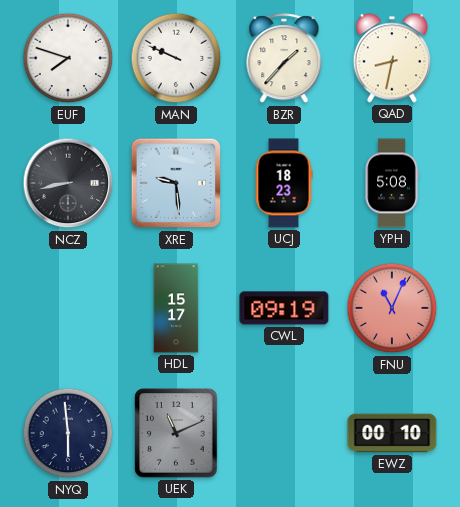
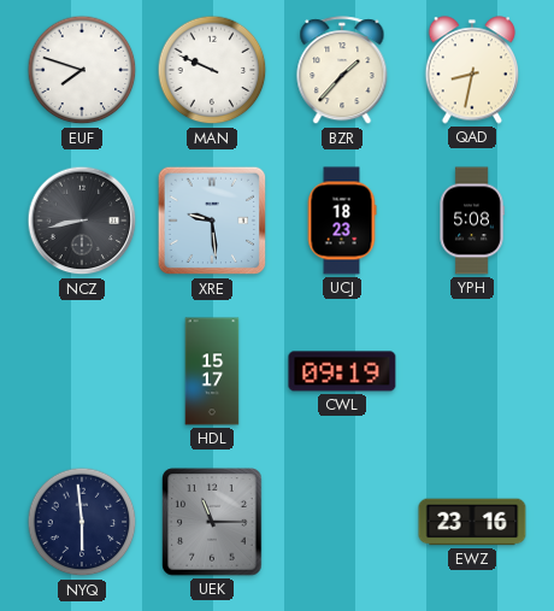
FNU: 11:04 -> none (392, 308)
UEK: 11:11 -> 11:15 (212, 522)
EWZ: 00:10 -> 23:16 (472, 522)
